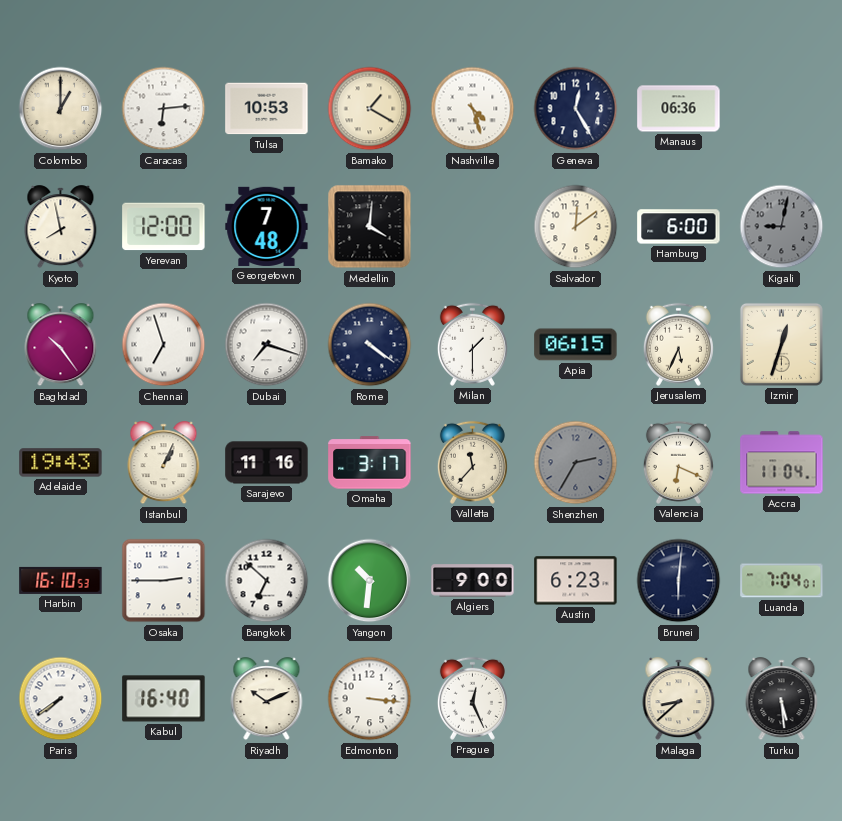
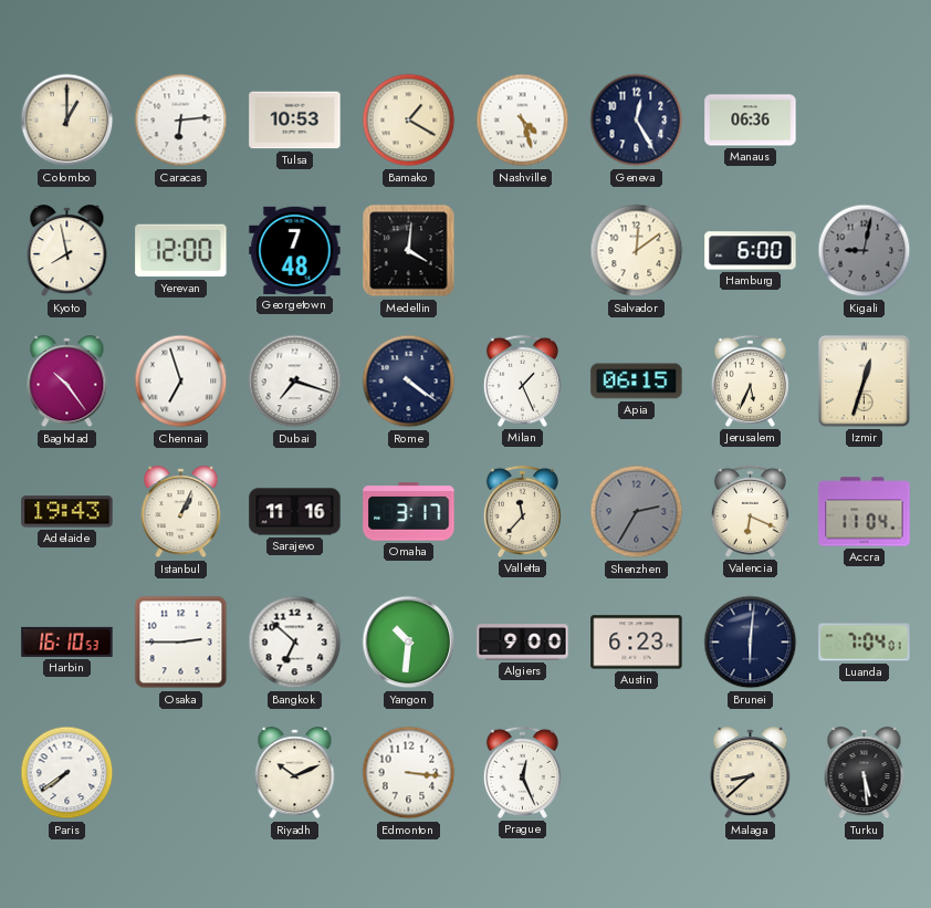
Milan: 1:30 -> 1:26 (522, 380)
Kabul: 16:40 -> none (164, 699)
